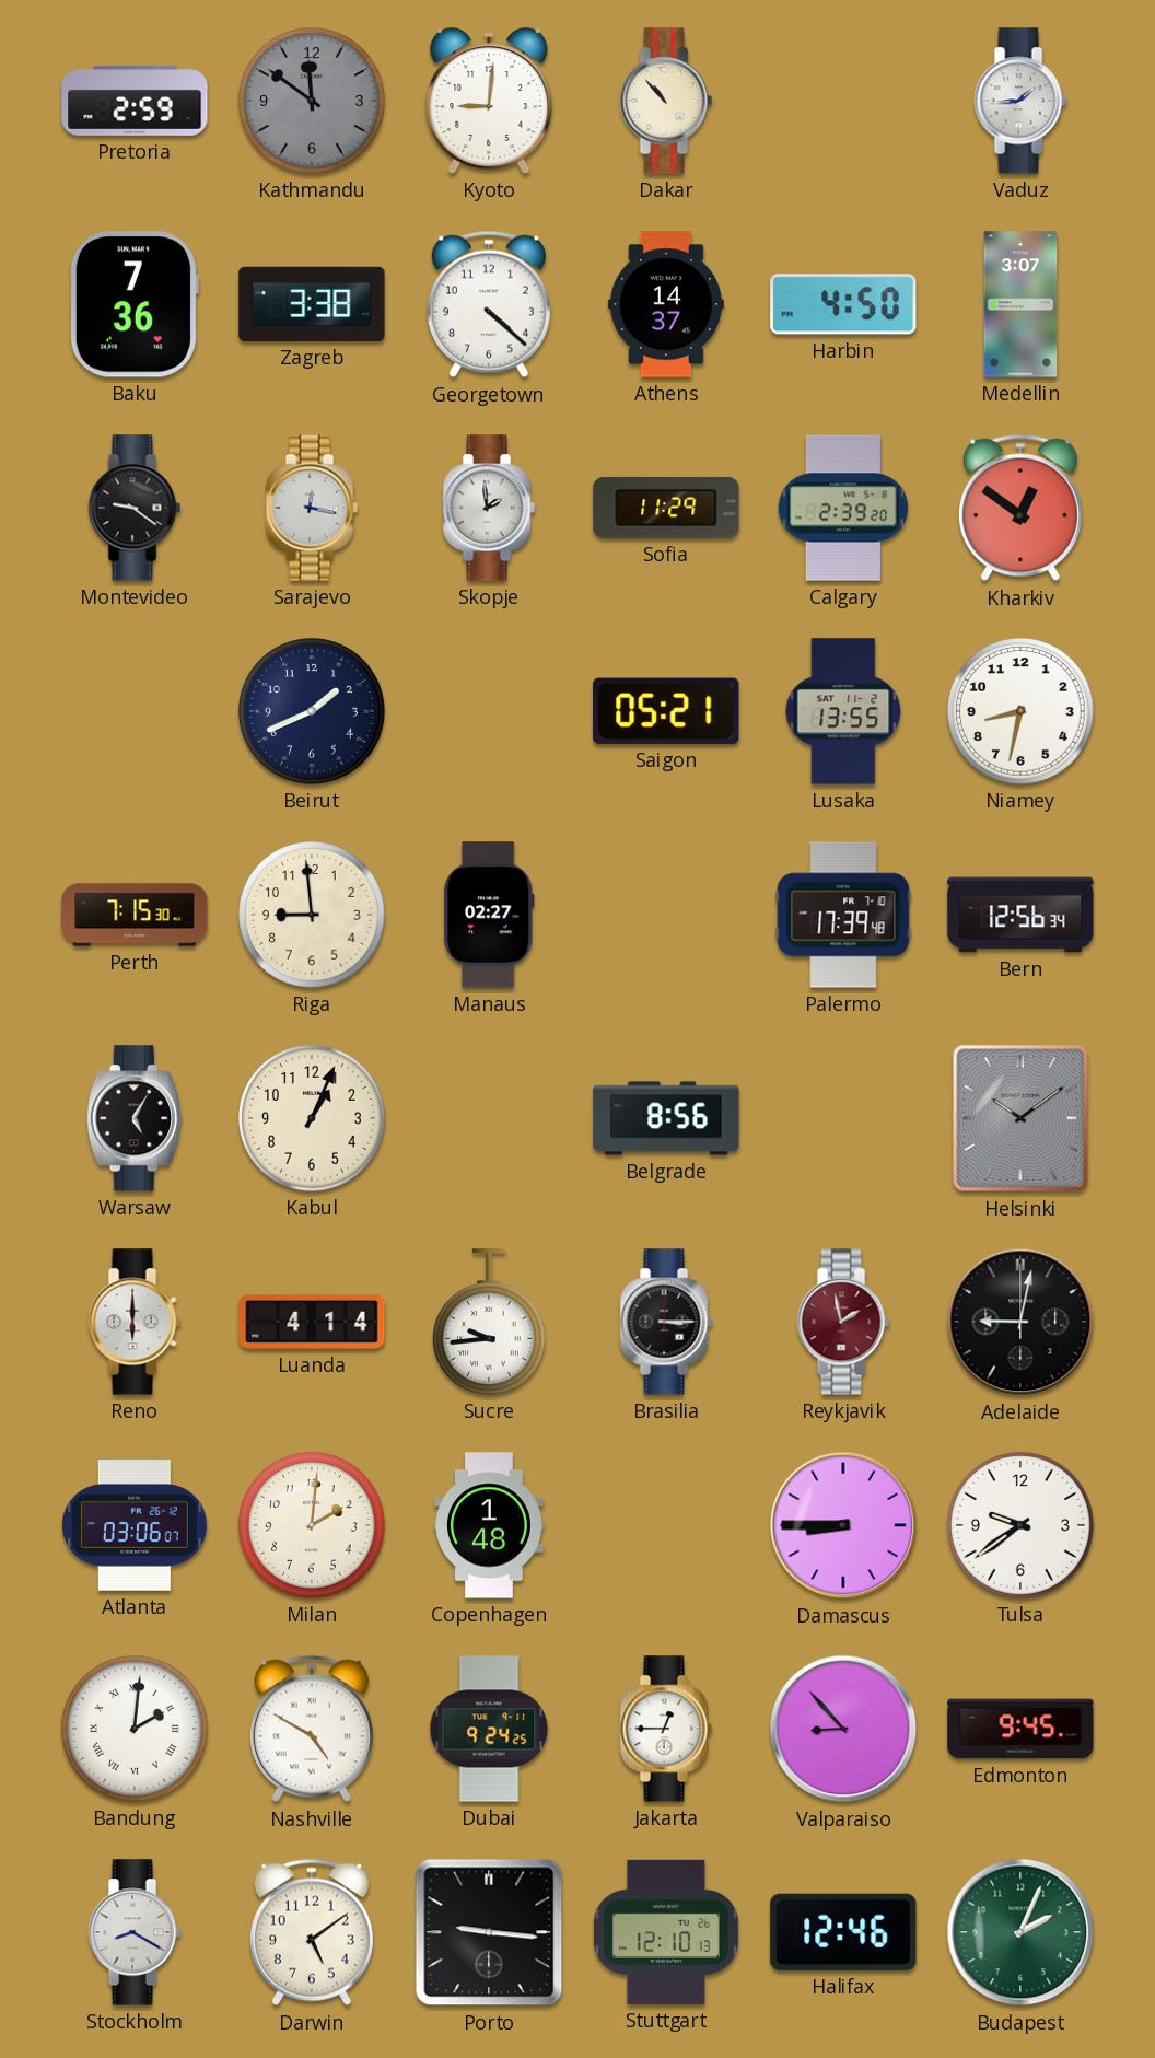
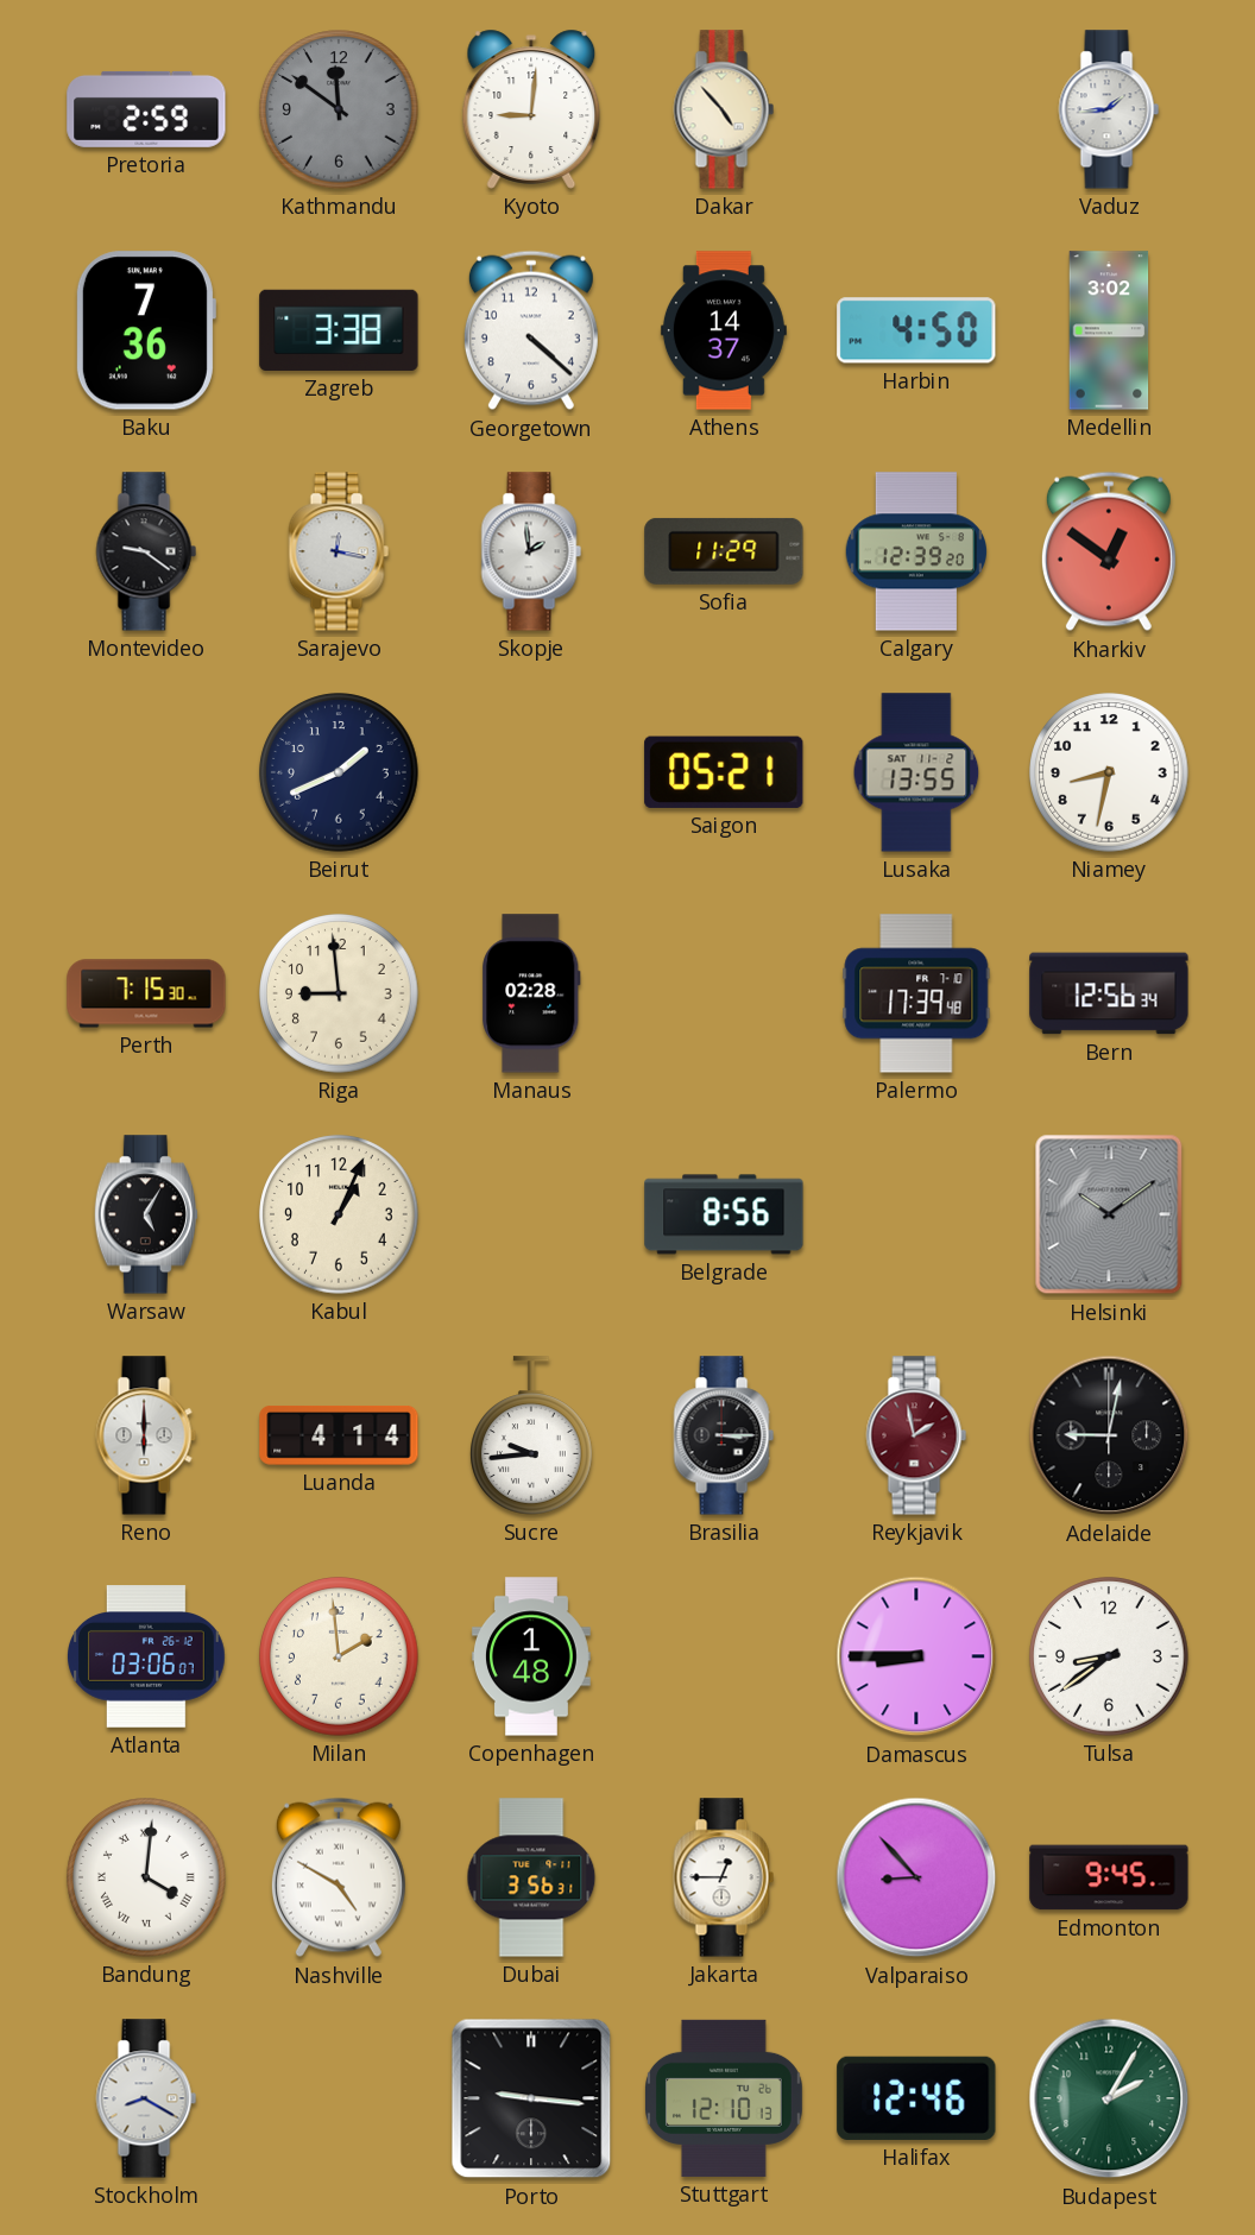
Dakar: 10:53 -> 4:53 (724, 109)
Medellin: 3:07 -> 3:02 (1109, 330)
Calgary: 2:39 -> 12:39 (915, 551)
Manaus: 02:27 -> 02:28 (531, 993)
Milan: 2:01 -> 1:59 (339, 1656)
Tulsa: 9:39 -> 8:39 (1109, 1656)
Bandung: 2:01 -> 4:01 (146, 1877)
Dubai: 9:24 -> 3:56 (531, 1877)
Darwin: 5:09 -> none (312, 1932)
Budapest: 2:04 -> 2:05 (1109, 2098)
